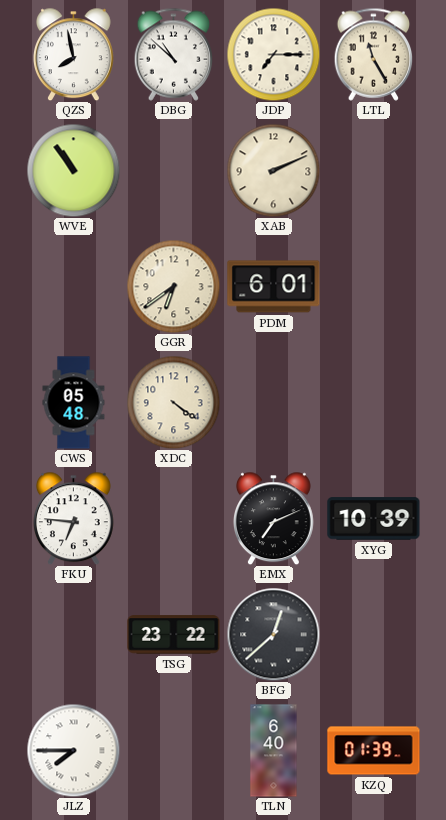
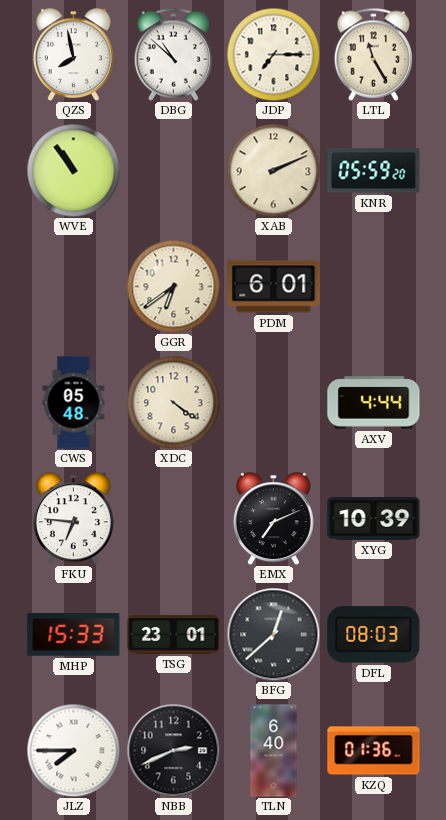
KNR: none -> 05:59 (374, 171)
AXV: none -> 4:44 (374, 403)
MHP: none -> 15:33 (74, 635)
TSG: 23:22 -> 23:01 (174, 635)
DFL: none -> 08:03 (374, 635)
NBB: none -> 2:41 (173, 750)
KZQ: 01:39 -> 01:36 (374, 751)
